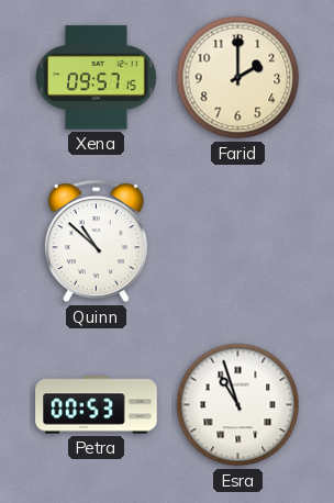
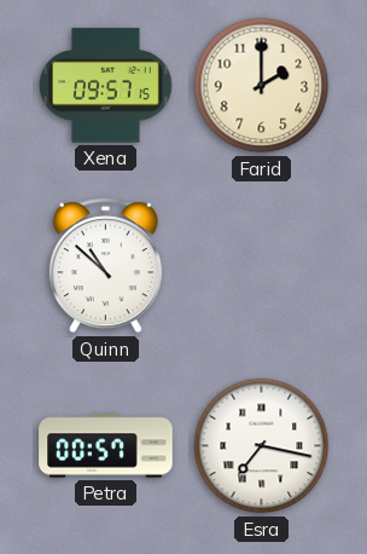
Petra: 00:53 -> 00:57 (106, 446)
Esra: 10:57 -> 7:17 (262, 446)
